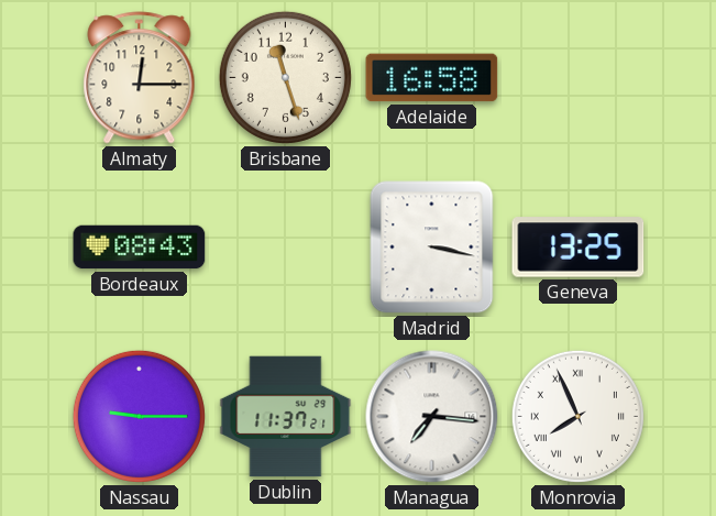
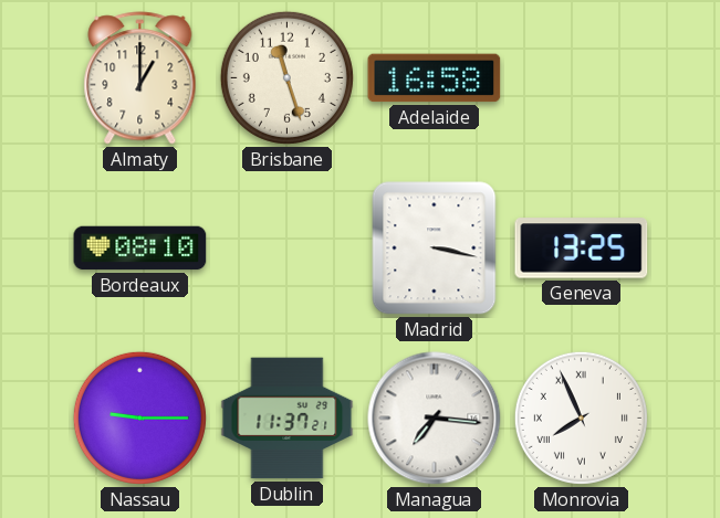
Almaty: 12:15 -> 1:00 (140, 78)
Bordeaux: 08:43 -> 08:10 (140, 249)
